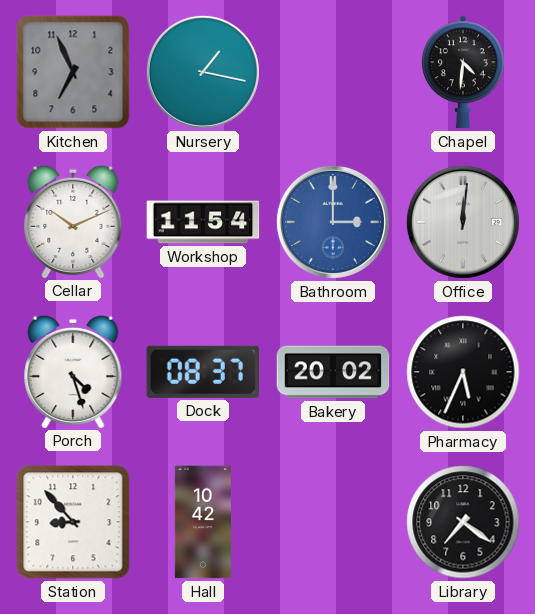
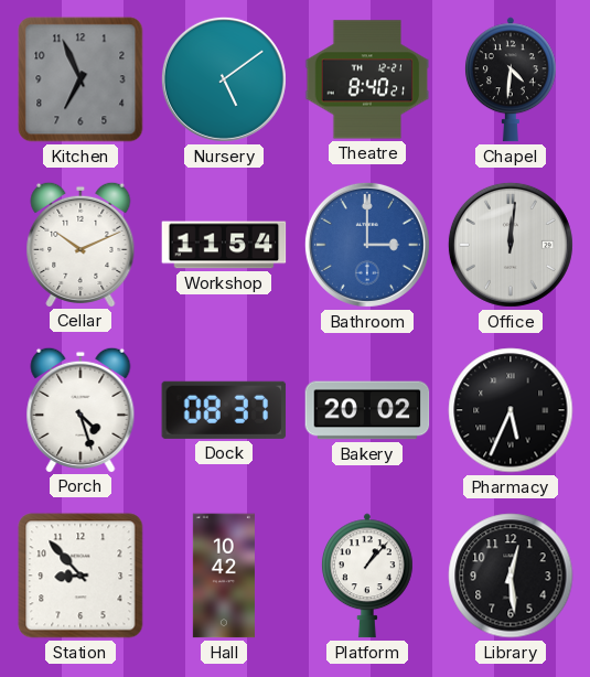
Nursery: 1:17 -> 5:09 (224, 79)
Theatre: none -> 8:40 (367, 79)
Platform: none -> 1:07 (367, 576)
Library: 7:21 -> 12:29 (511, 576)
